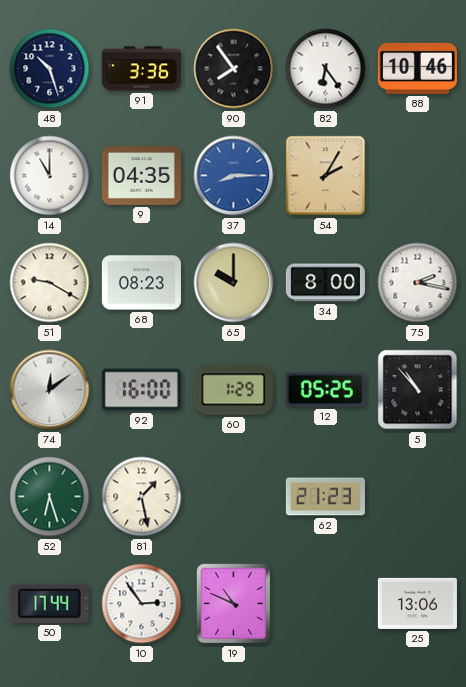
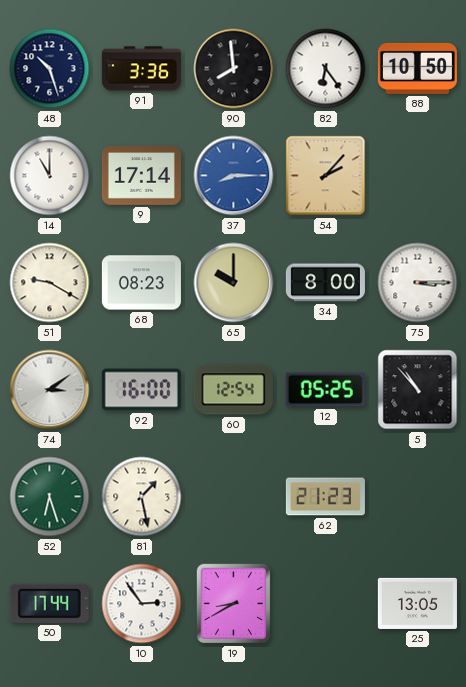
90: 7:54 -> 7:59 (234, 69)
88: 10:46 -> 10:50 (417, 68)
9: 04:35 -> 17:14 (141, 176)
54: 2:05 -> 2:07 (326, 176)
75: 2:17 -> 3:15 (418, 283)
74: 12:09 -> 3:09 (50, 390)
60: 1:29 -> 12:54 (233, 390)
19: 10:49 -> 8:40 (234, 604)
25: 13:06 -> 13:05 (417, 603)
